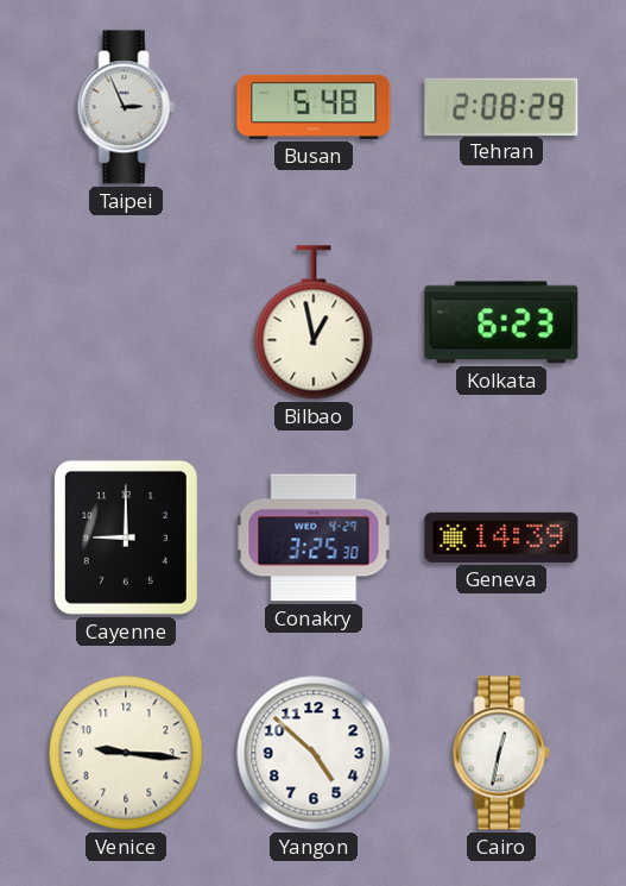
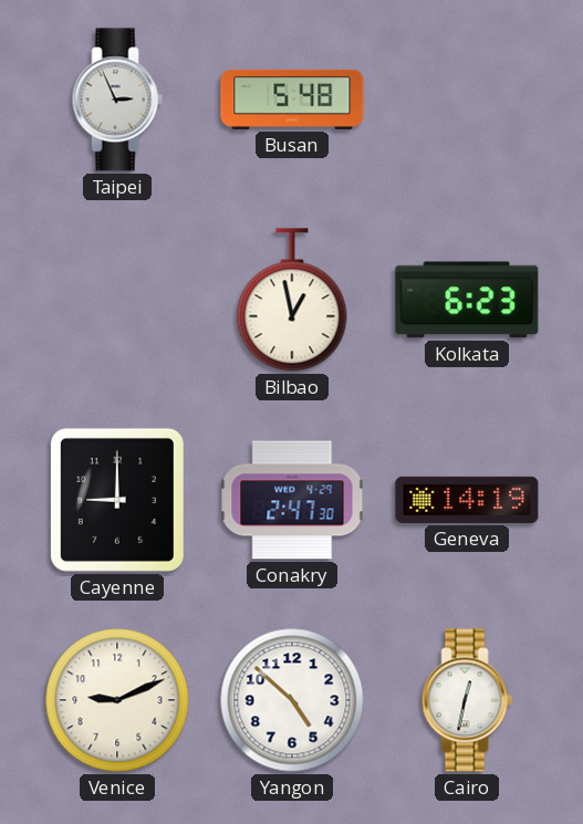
Tehran: 2:08 -> none (501, 106)
Conakry: 3:25 -> 2:47 (292, 500)
Geneva: 14:39 -> 14:19 (467, 500)
Venice: 9:16 -> 9:11 (117, 700)
